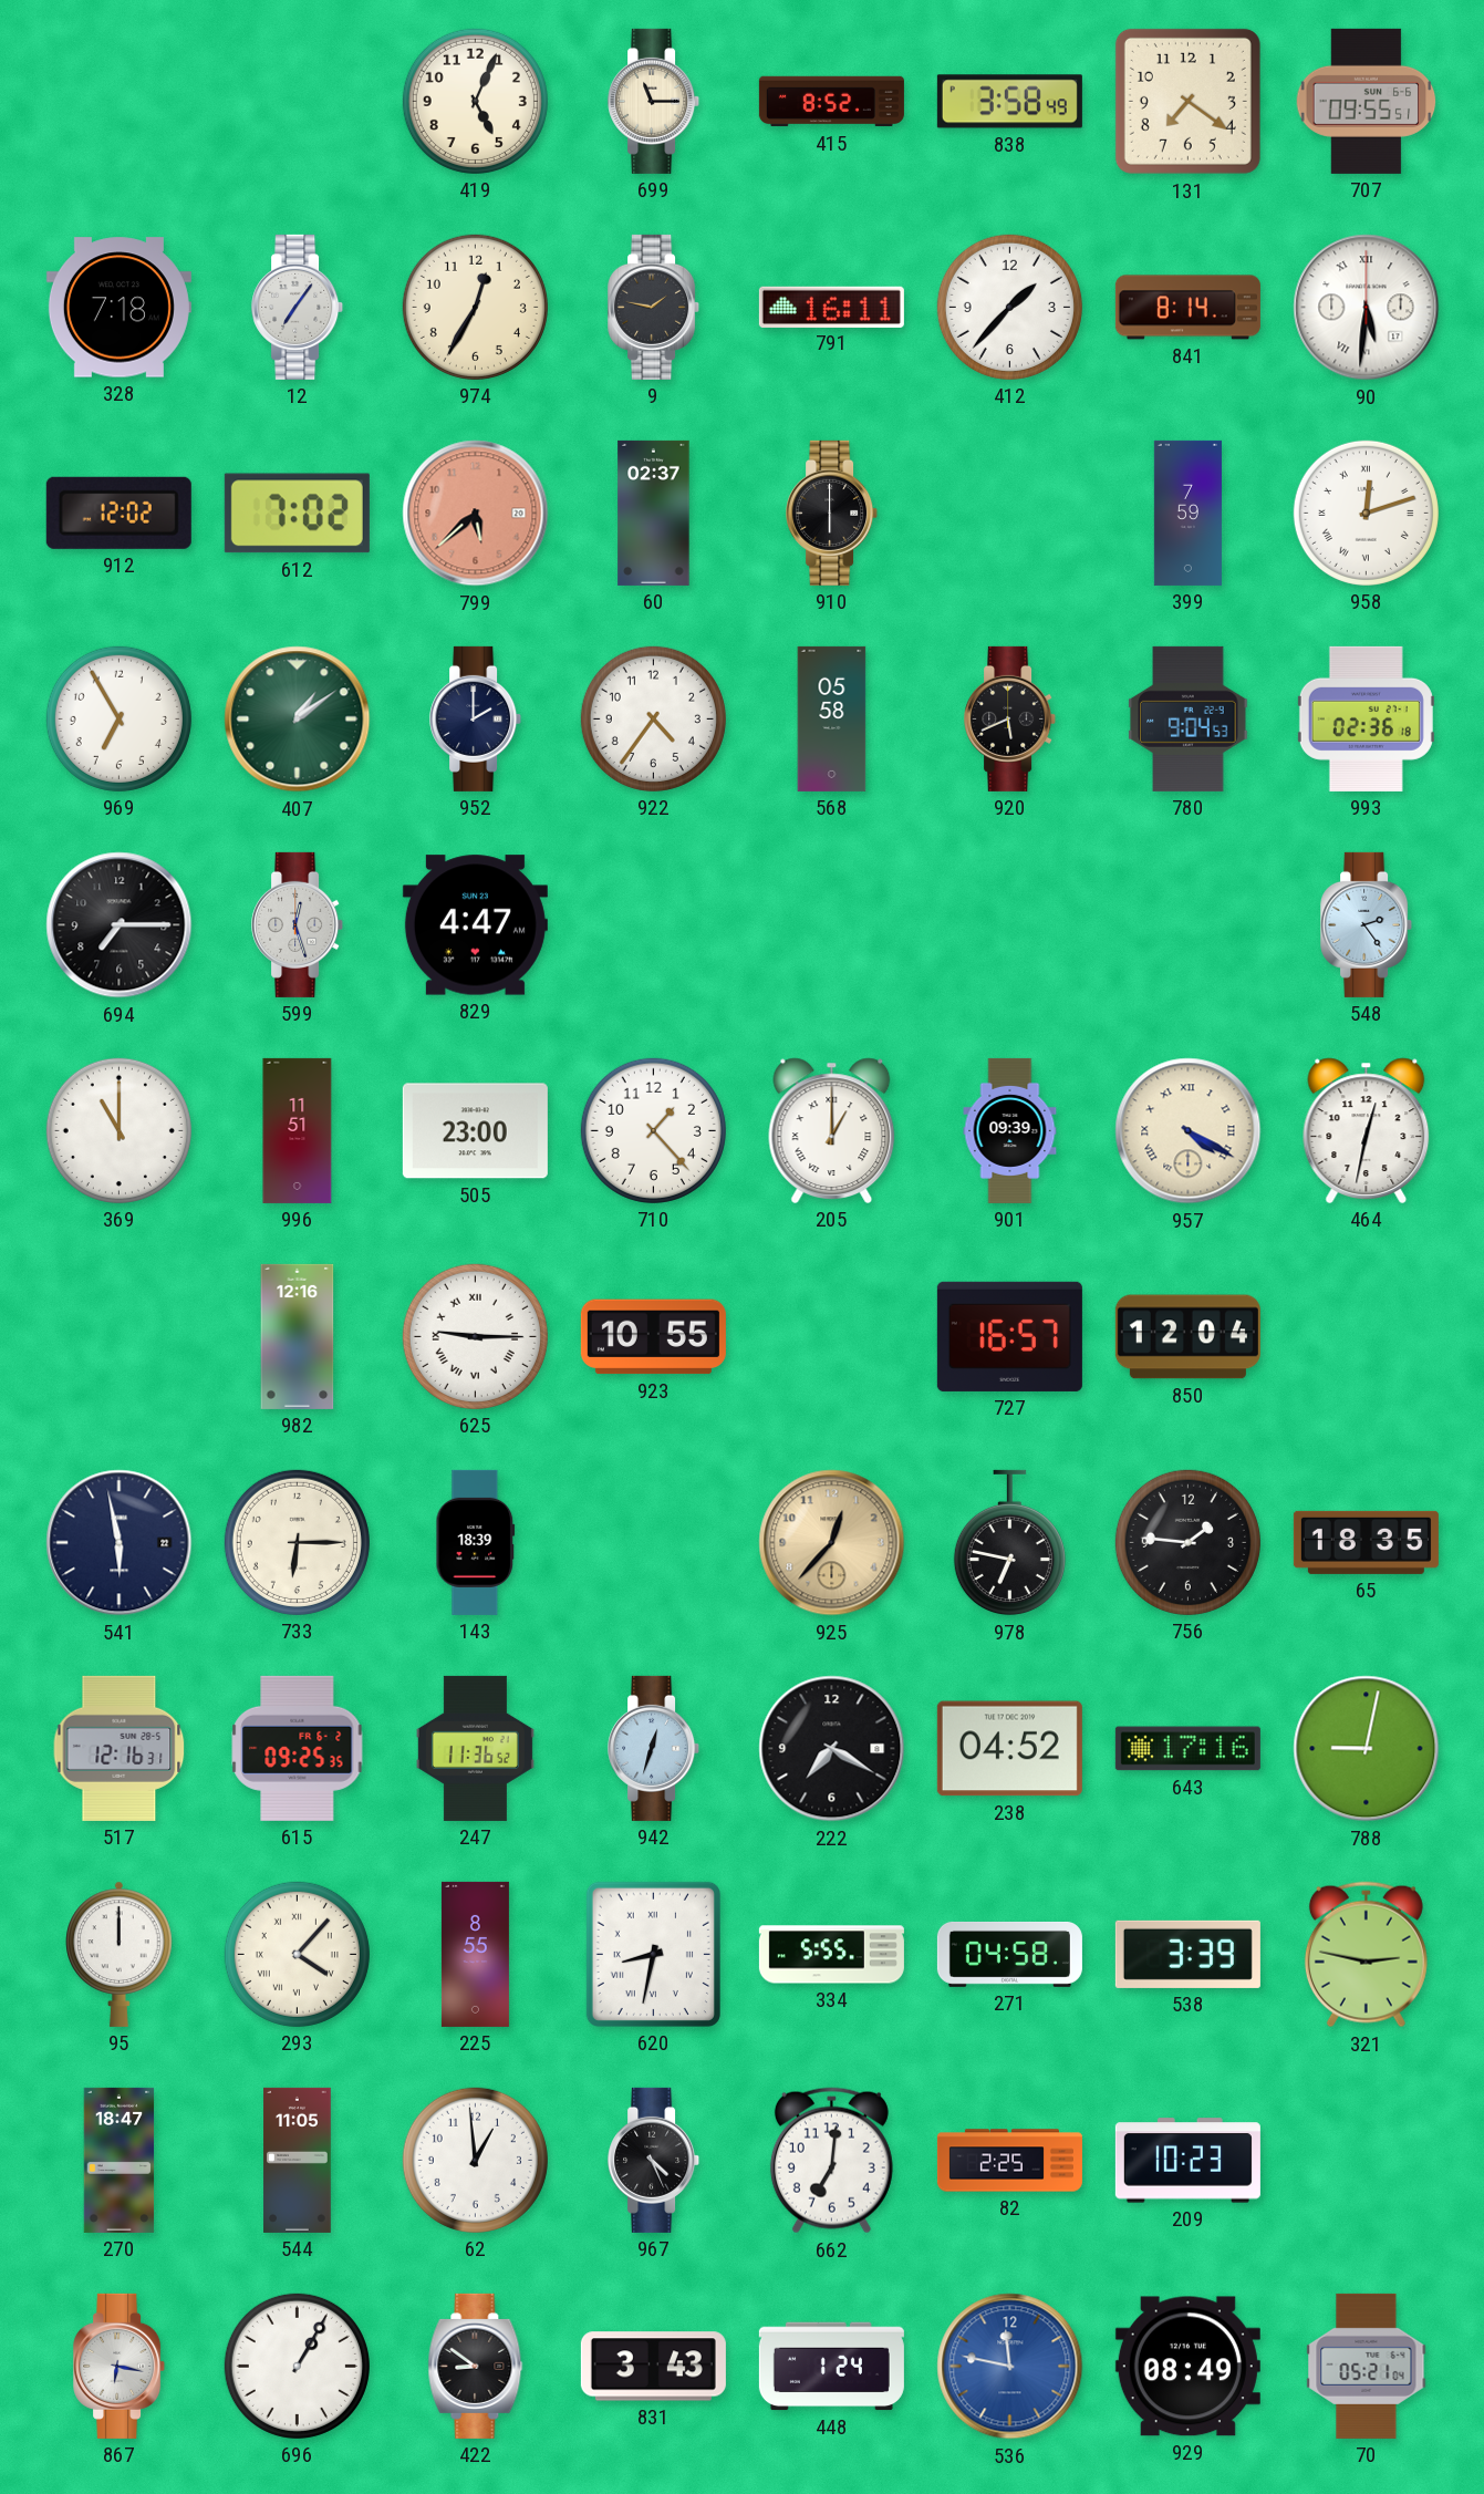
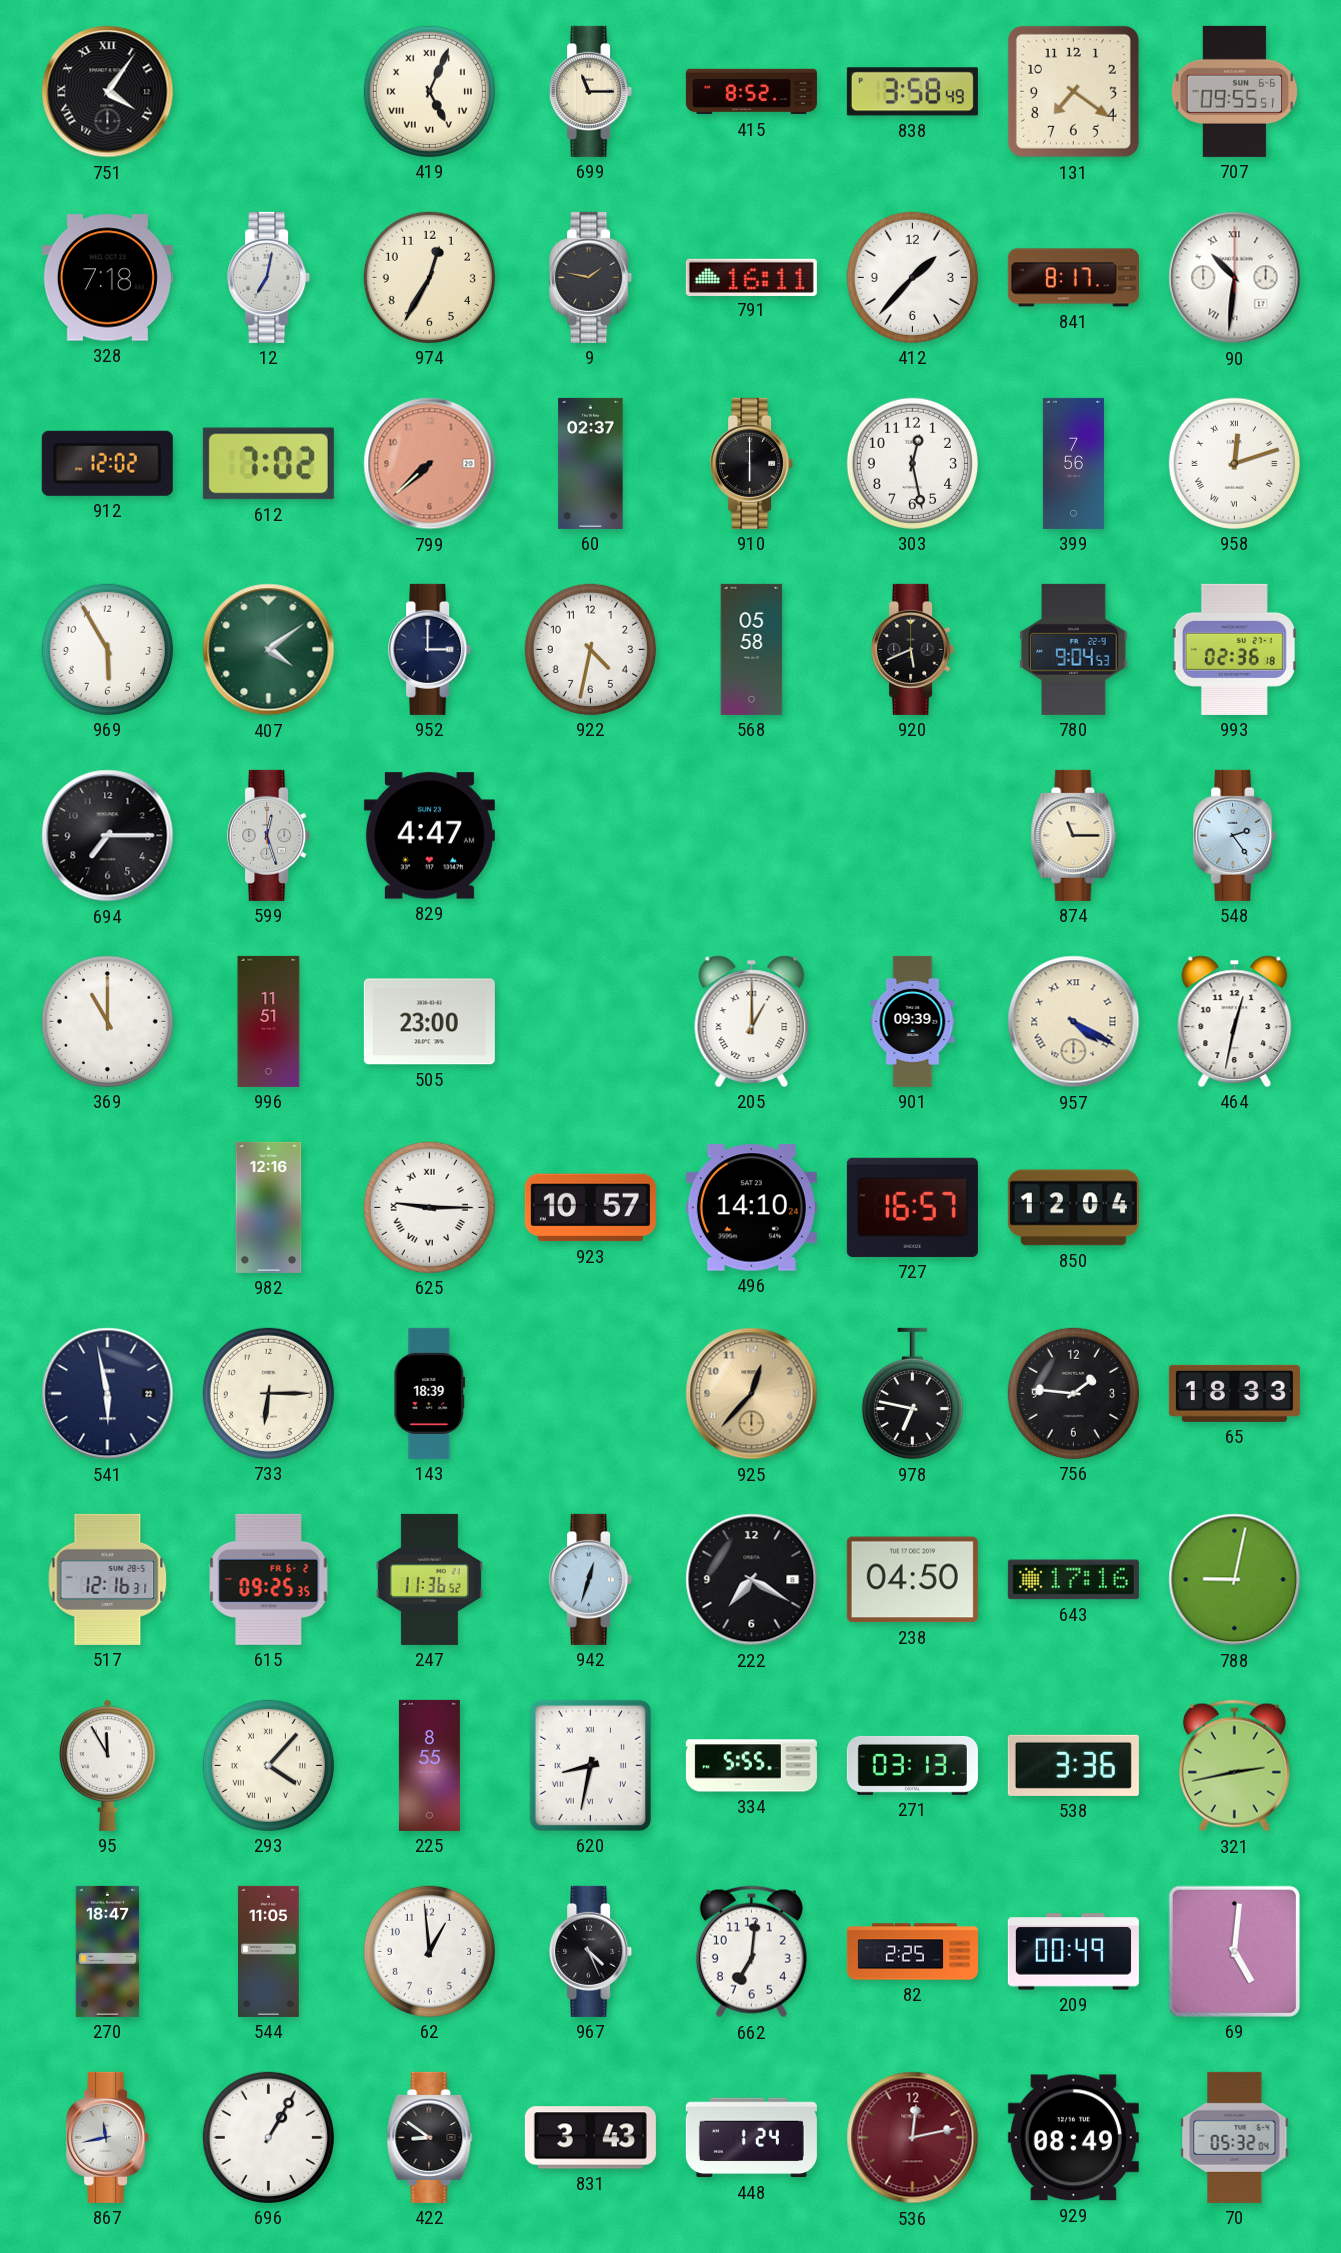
751: none -> 4:06 (108, 92)
419 numerals: Arabic -> Roman (429, 91)
12: 7:06 -> 7:02 (269, 277)
841: 8:14 -> 8:17 (1073, 278)
90: 5:31 -> 10:31 (1235, 278)
799: 5:38 -> 7:38 (430, 464)
303: none -> 12:28 (912, 463)
399: 7:59 -> 7:56 (1073, 463)
969: 6:55 -> 5:55 (107, 649)
407: 1:09 -> 4:09 (269, 650)
952: 2:00 -> 3:00 (430, 649)
922: 4:36 -> 4:32 (590, 649)
874: none -> 11:15 (1074, 835)
710: 1:23 -> none (653, 1130)
923: 10:55 -> 10:57 (590, 1208)
496: none -> 14:10 (751, 1208)
65: 18:35 -> 18:33 (1234, 1393)
238: 04:52 -> 04:50 (912, 1580)
95: 12:00 -> 11:55 (108, 1765)
271: 04:58 -> 03:13 (912, 1765)
538: 3:39 -> 3:36 (1073, 1765)
321: 2:47 -> 2:43 (1234, 1766)
209: 10:23 -> 00:49 (1073, 1952)
69: none -> 5:01 (1234, 1951)
867: 6:17 -> 11:43 (108, 2137)
536: 11:47 -> 12:13 (913, 2138)
536 dial: blue -> burgundy (913, 2138)
70: 05:21 -> 05:32 (1235, 2137)
